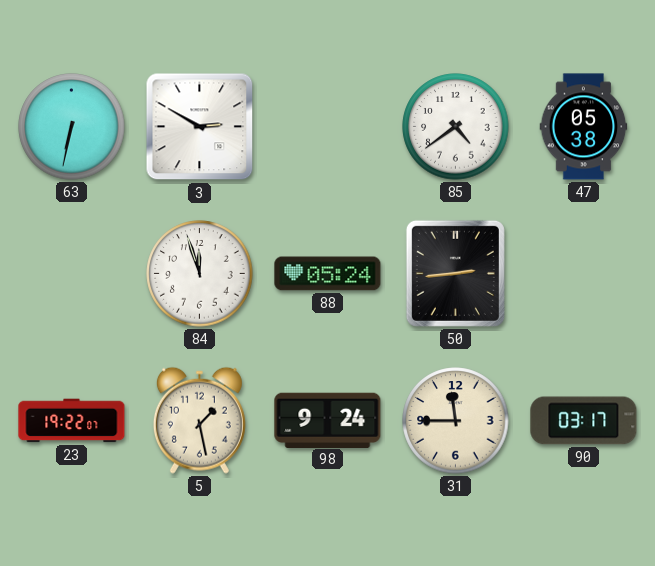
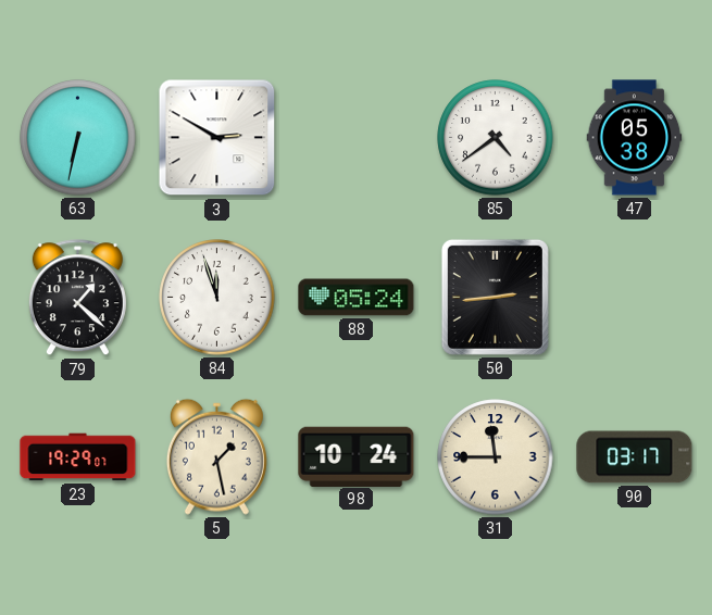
79: none -> 1:22 (77, 298)
23: 19:22 -> 19:29 (78, 457)
98: 9:24 -> 10:24 (357, 456)
